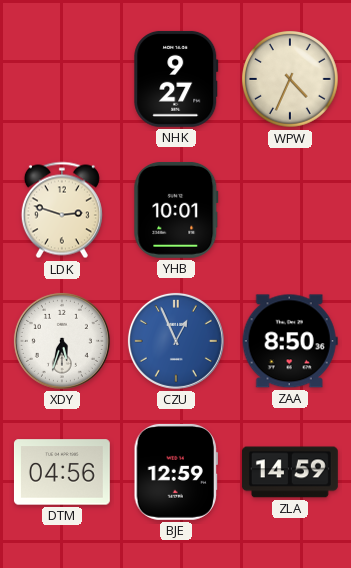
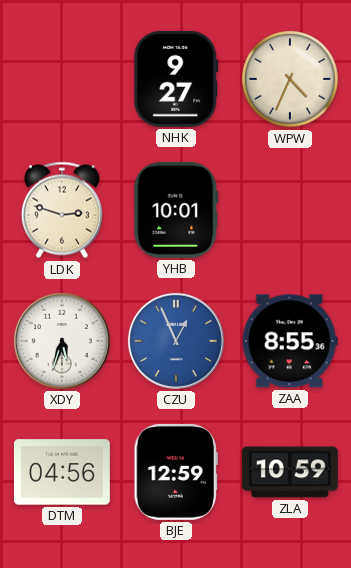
ZAA: 8:50 -> 8:55 (290, 341)
ZLA: 14:59 -> 10:59 (290, 472)
